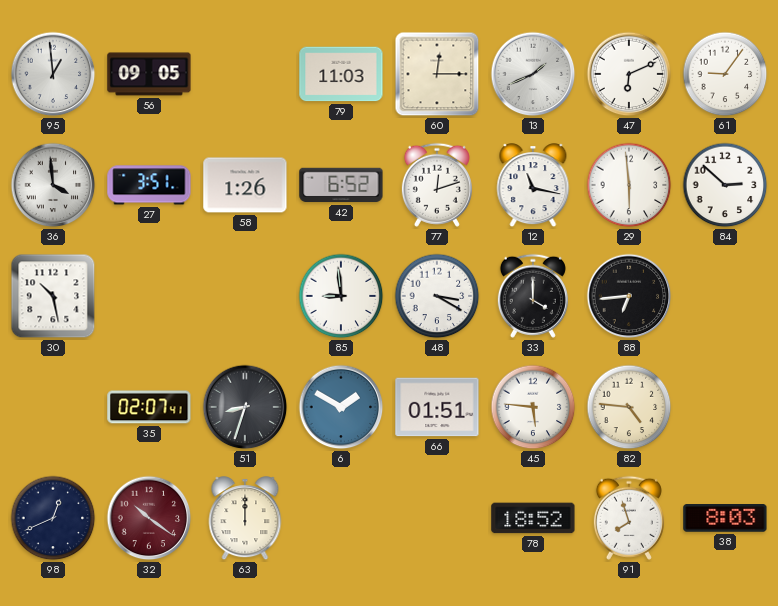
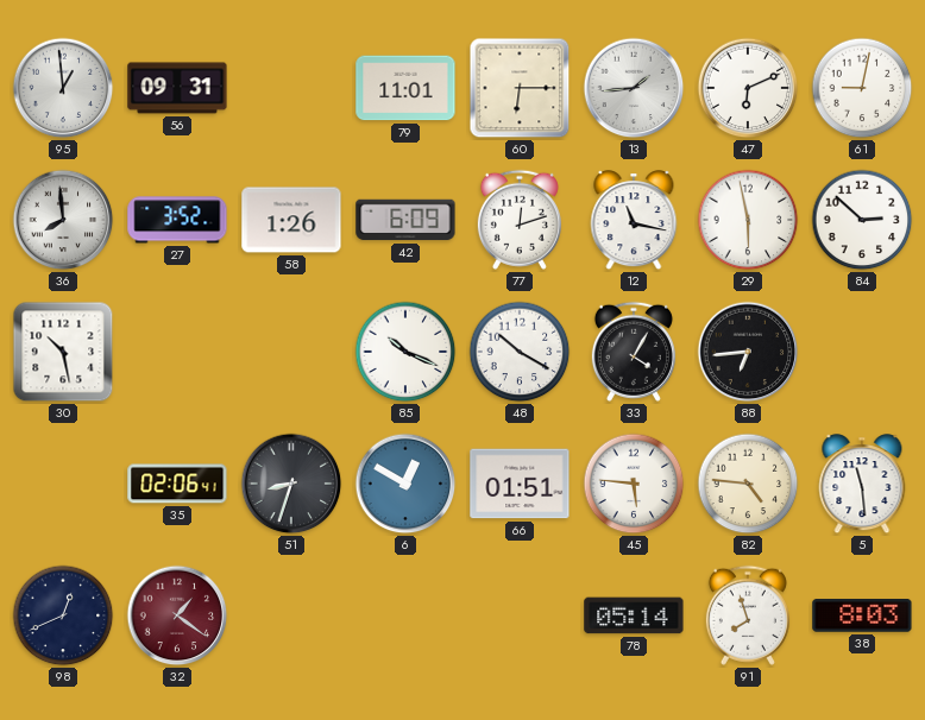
56: 09:05 -> 09:31 (177, 88)
79: 11:03 -> 11:01 (405, 88)
60: 12:15 -> 6:15 (520, 88)
13: 1:41 -> 1:44 (634, 88)
61: 9:06 -> 9:02 (862, 88)
36: 3:59 -> 7:59 (63, 220)
27: 3:51 -> 3:52 (177, 220)
42: 6:52 -> 6:09 (405, 220)
29: 5:59 -> 5:58 (748, 220)
85: 8:59 -> 10:19 (405, 352)
48: 3:20 -> 10:20 (520, 352)
33: 4:00 -> 4:05 (634, 352)
35: 02:07 -> 02:06 (177, 484)
6: 1:50 -> 12:50 (405, 484)
5: none -> 11:29 (862, 485)
32: 10:21 -> 1:21 (177, 615)
63: 12:00 -> none (245, 519)
78: 18:52 -> 05:14 (634, 615)
